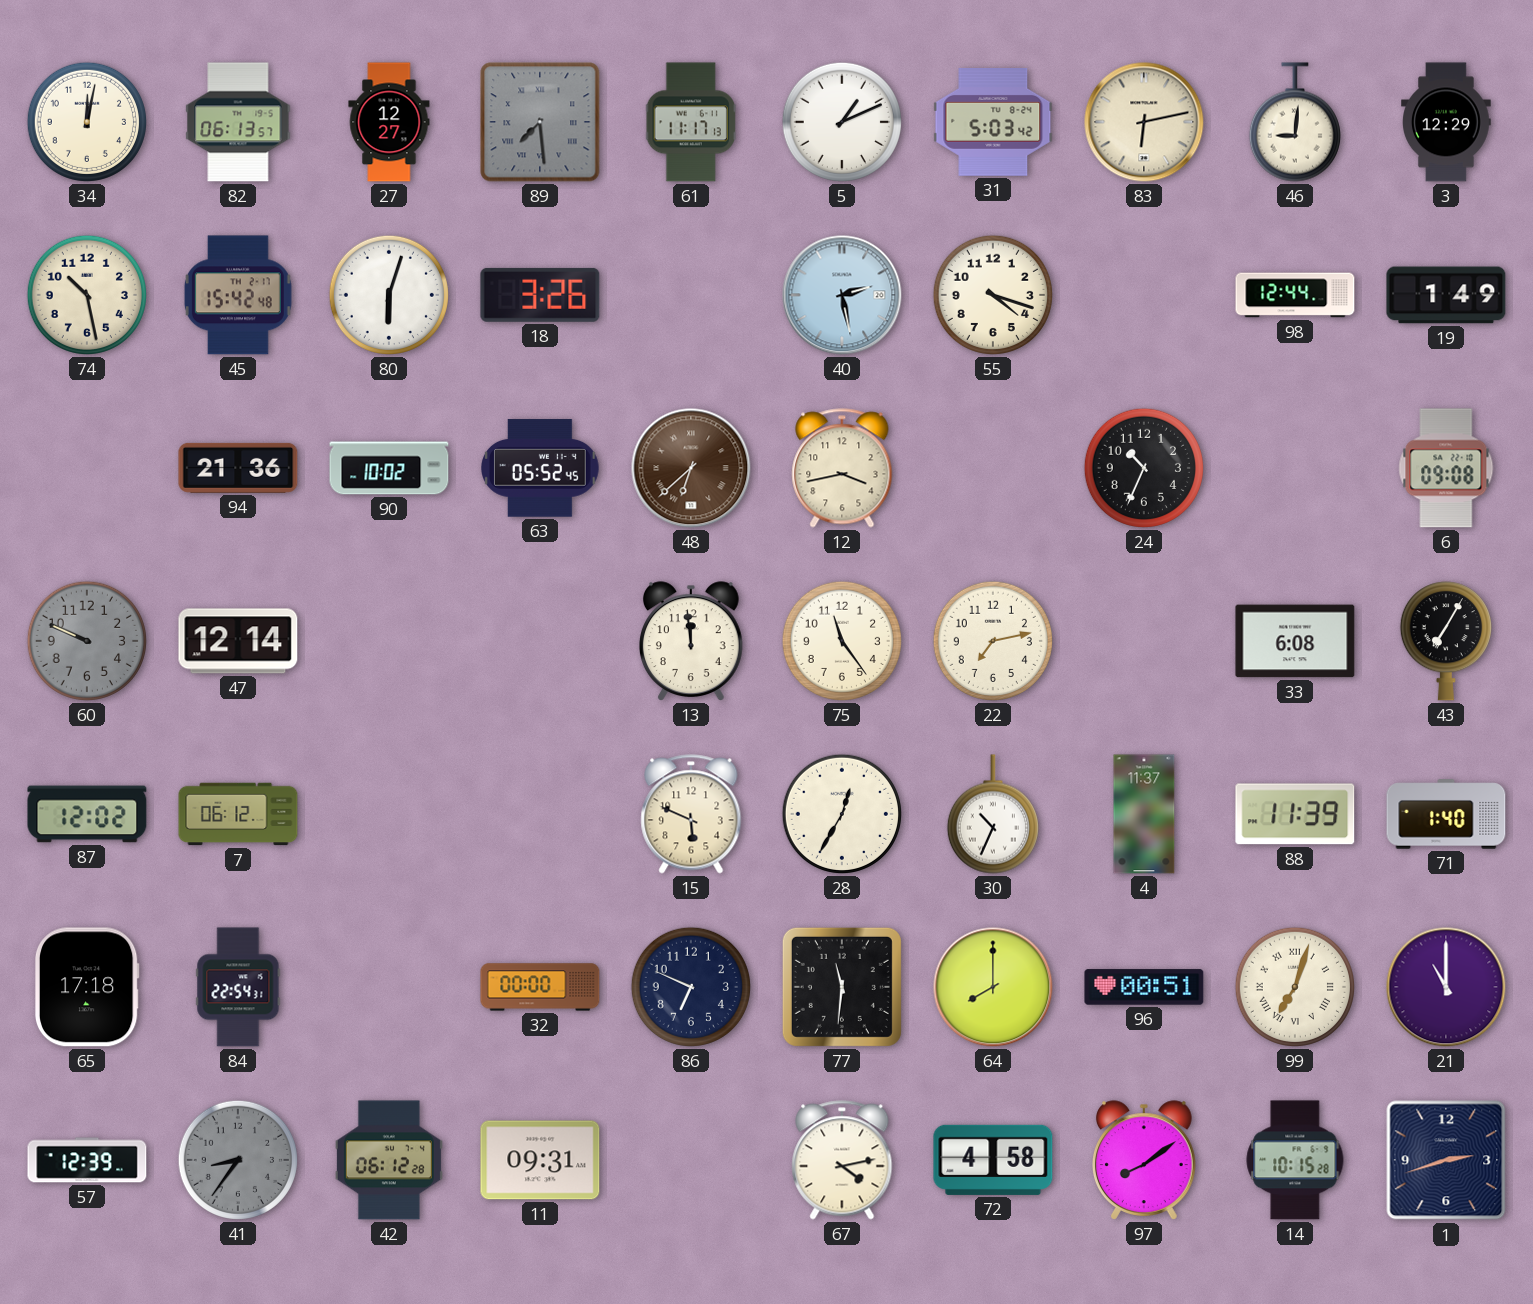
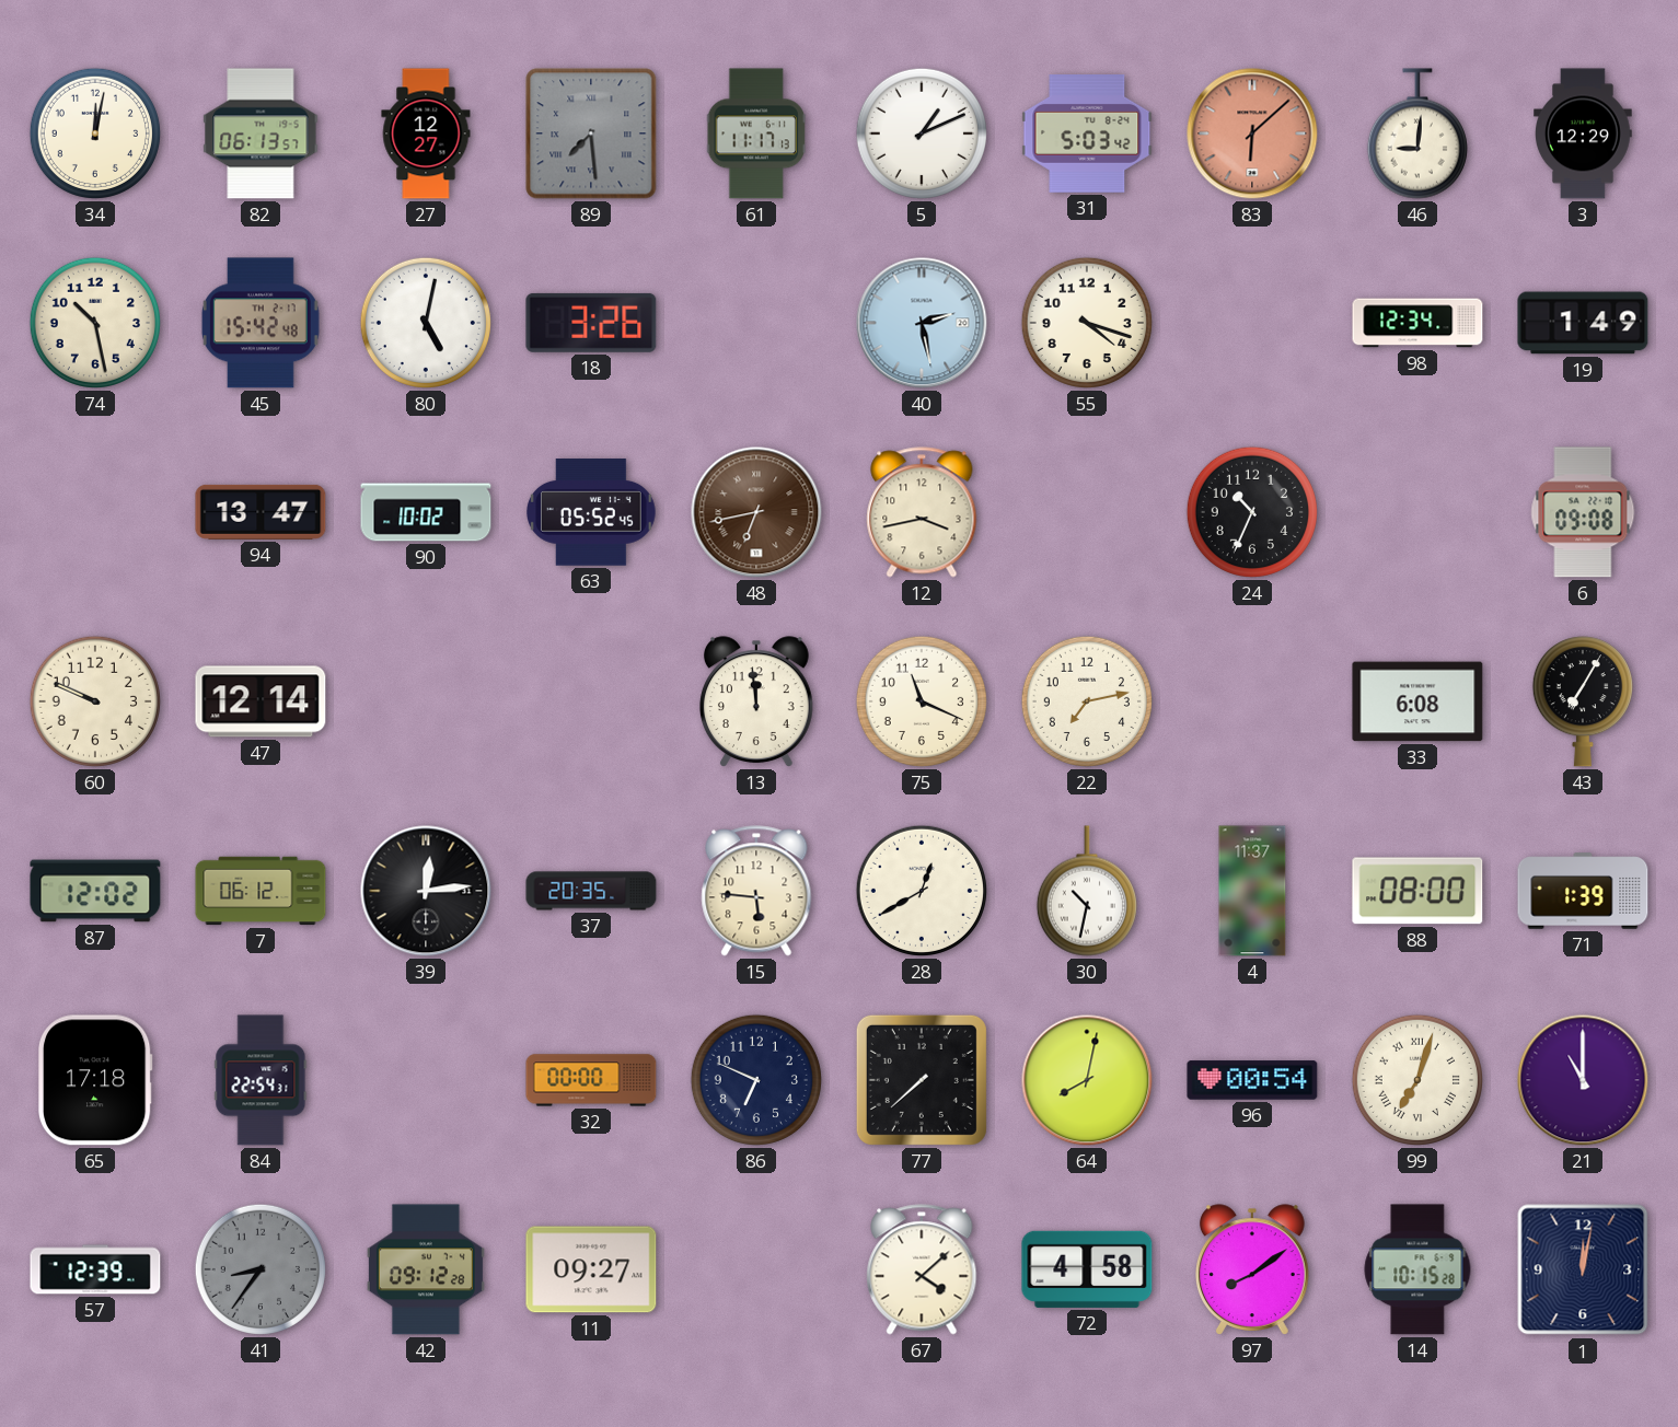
83: 6:13 -> 6:08 (1252, 134)
83 dial: cream -> salmon (1252, 134)
80: 6:03 -> 5:02 (426, 323)
98: 12:44 -> 12:34 (1417, 323)
94: 21:36 -> 13:47 (261, 512)
48: 6:38 -> 6:43 (756, 512)
60 dial: grey -> cream (95, 701)
75: 11:24 -> 11:19 (922, 701)
39: none -> 12:14 (426, 891)
37: none -> 20:35 (591, 891)
15: 5:49 -> 5:46 (756, 891)
28: 12:35 -> 12:40 (922, 891)
30: 10:34 -> 10:32 (1087, 891)
88: 11:39 -> 08:00 (1417, 891)
71: 1:40 -> 1:39 (1583, 891)
77: 11:31 -> 7:38 (922, 1080)
64: 8:00 -> 8:02 (1087, 1080)
96: 00:51 -> 00:54 (1252, 1080)
42: 06:12 -> 09:12 (426, 1269)
11: 09:31 -> 09:27 (591, 1269)
67: 4:13 -> 4:08 (922, 1269)
1: 2:42 -> 12:02 (1583, 1269)
